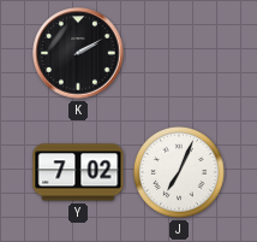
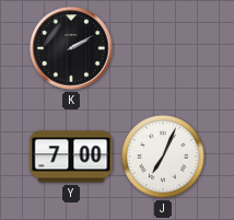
Y: 7:02 -> 7:00 (71, 157)
